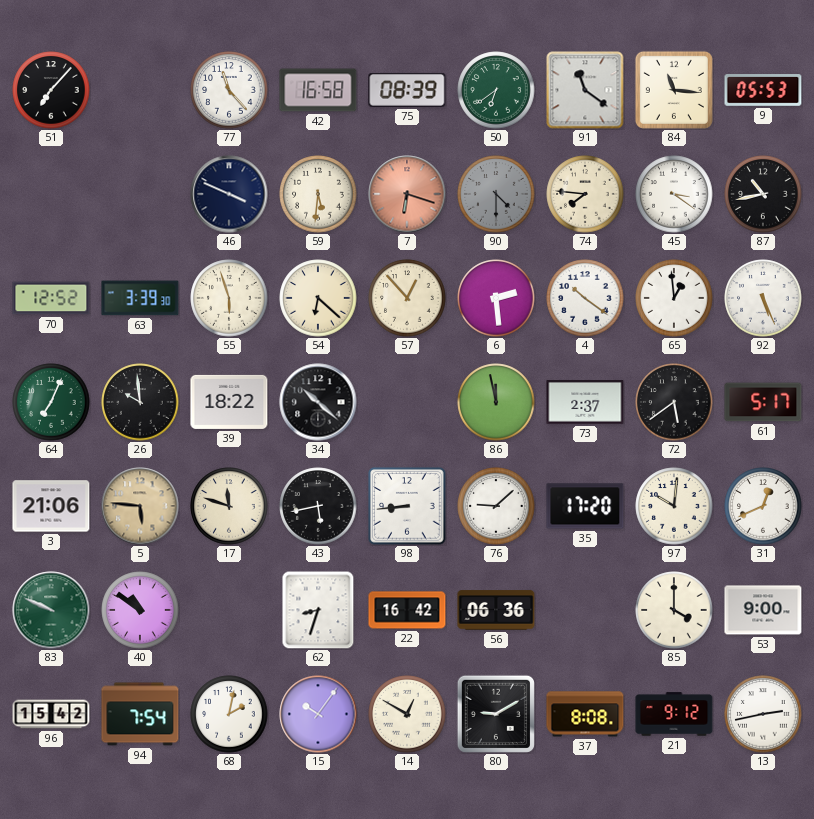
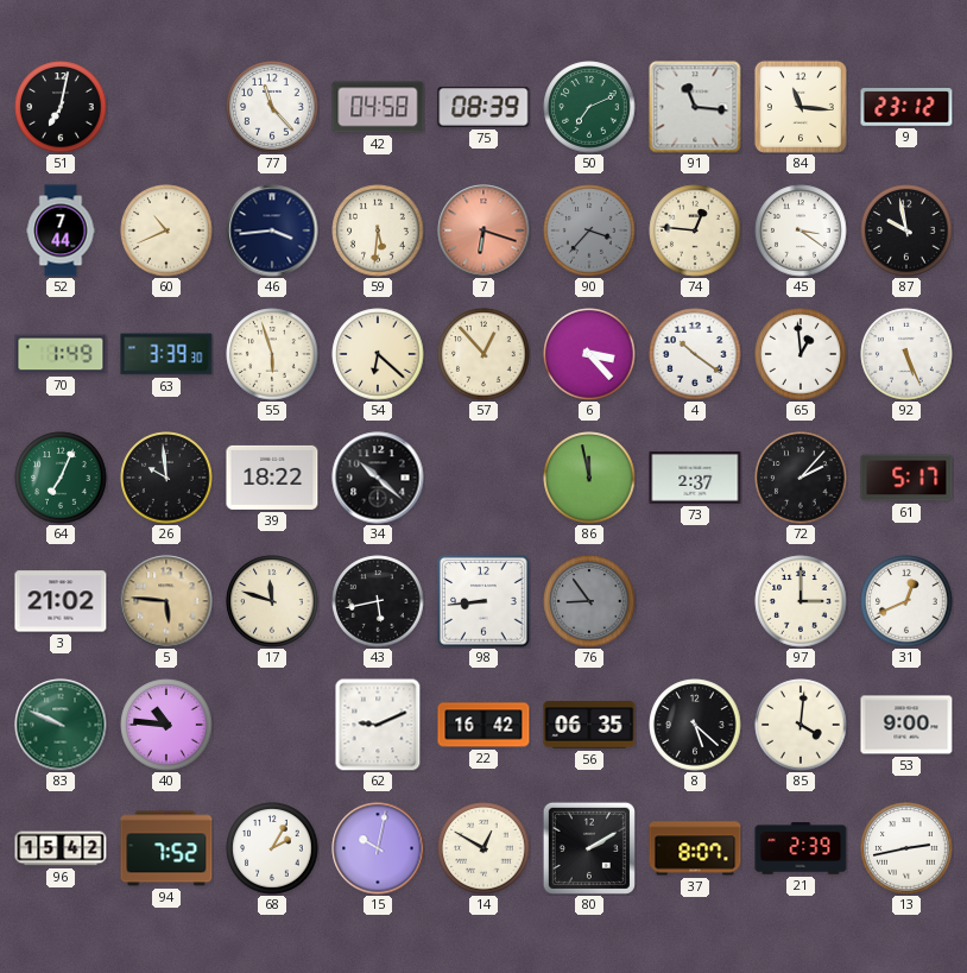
51: 7:07 -> 7:02 (61, 107)
42: 16:58 -> 04:58 (378, 107)
50: 6:39 -> 7:11 (589, 107)
91: 11:21 -> 11:16 (695, 107)
9: 05:53 -> 23:12 (906, 107)
52: none -> 7:44 (61, 230)
60: none -> 10:41 (166, 230)
46: 3:49 -> 3:44 (272, 230)
90: 4:30 -> 3:37 (589, 230)
74: 7:46 -> 12:46 (695, 230)
87: 10:43 -> 9:58 (906, 230)
70: 12:52 -> 1:49 (61, 354)
6: 2:29 -> 3:23 (589, 354)
72: 5:39 -> 2:07 (801, 478)
3: 21:06 -> 21:02 (61, 601)
76: 9:08 -> 8:54 (589, 601)
76 dial: white -> grey (589, 601)
35: 17:20 -> none (585, 506)
97: 10:01 -> 3:00 (801, 601)
40: 10:51 -> 10:46 (166, 725)
62: 8:33 -> 9:11 (378, 725)
56: 06:36 -> 06:35 (589, 725)
8: none -> 5:22 (695, 725)
85: 4:00 -> 4:01 (801, 725)
94: 7:54 -> 7:52 (166, 848)
68: 2:02 -> 2:05 (272, 848)
15: 10:06 -> 10:02 (378, 848)
80: 9:10 -> 2:10 (589, 848)
37: 8:08 -> 8:07 (695, 848)
21: 9:12 -> 2:39 (801, 848)
